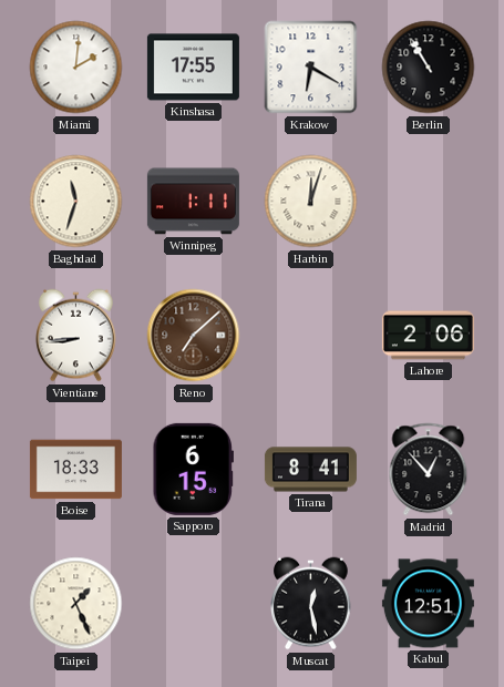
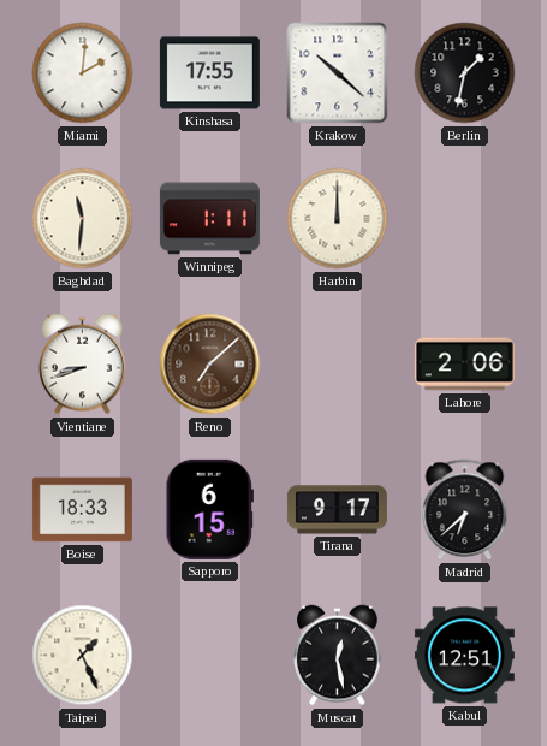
Krakow: 6:20 -> 10:22 (338, 73)
Berlin: 10:55 -> 1:32 (465, 73)
Baghdad: 11:33 -> 11:31 (83, 219)
Harbin: 12:03 -> 12:00 (338, 219)
Vientiane: 8:44 -> 8:42 (83, 365)
Tirana: 8:41 -> 9:17 (337, 510)
Madrid: 12:53 -> 6:38 (465, 510)
